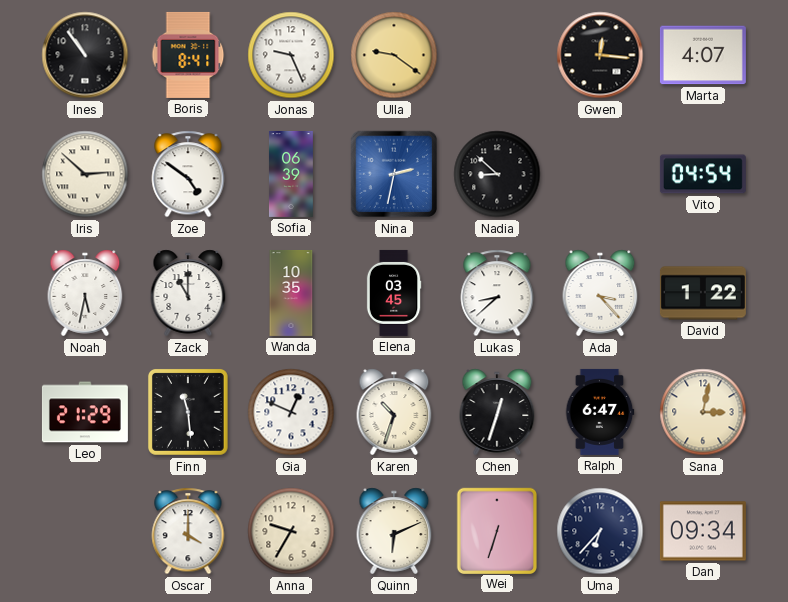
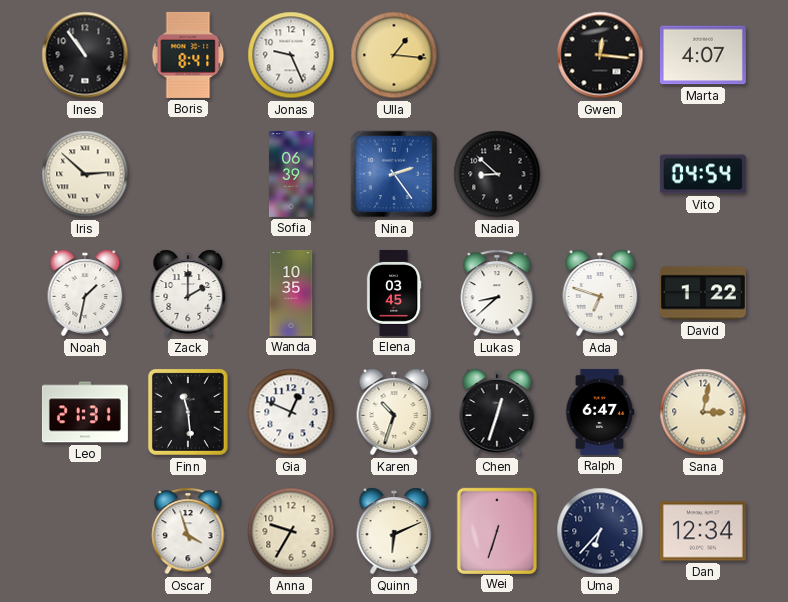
Ulla: 9:21 -> 1:16 (394, 55)
Zoe: 4:51 -> none (188, 174)
Nina: 2:32 -> 2:24 (394, 174)
Noah: 5:32 -> 1:32 (85, 293)
Zack: 11:00 -> 2:00 (188, 293)
Ada: 3:23 -> 6:48 (600, 293)
Leo: 21:29 -> 21:31 (85, 412)
Oscar: 4:00 -> 3:57 (188, 531)
Dan: 09:34 -> 12:34 (703, 531)
